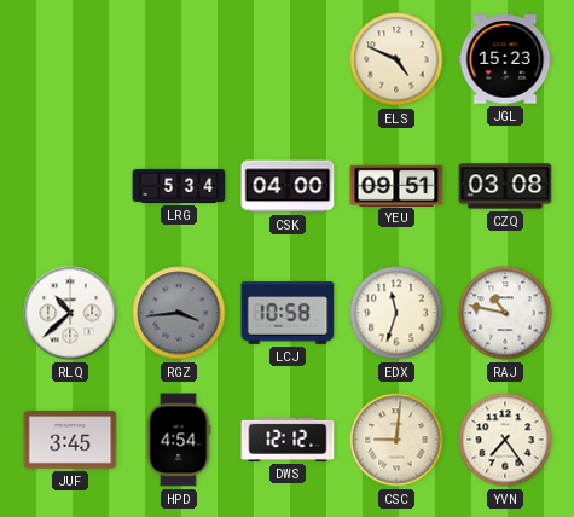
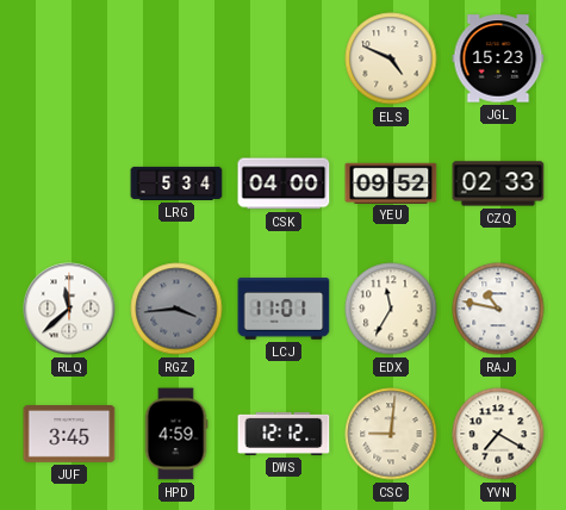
YEU: 09:51 -> 09:52 (391, 182)
CZQ: 03:08 -> 02:33 (498, 184)
RLQ: 10:38 -> 11:38 (69, 309)
LCJ: 10:58 -> 11:01 (284, 309)
EDX: 11:33 -> 11:35 (391, 309)
HPD: 4:54 -> 4:59 (176, 434)
YVN: 7:24 -> 7:20 (498, 434)
